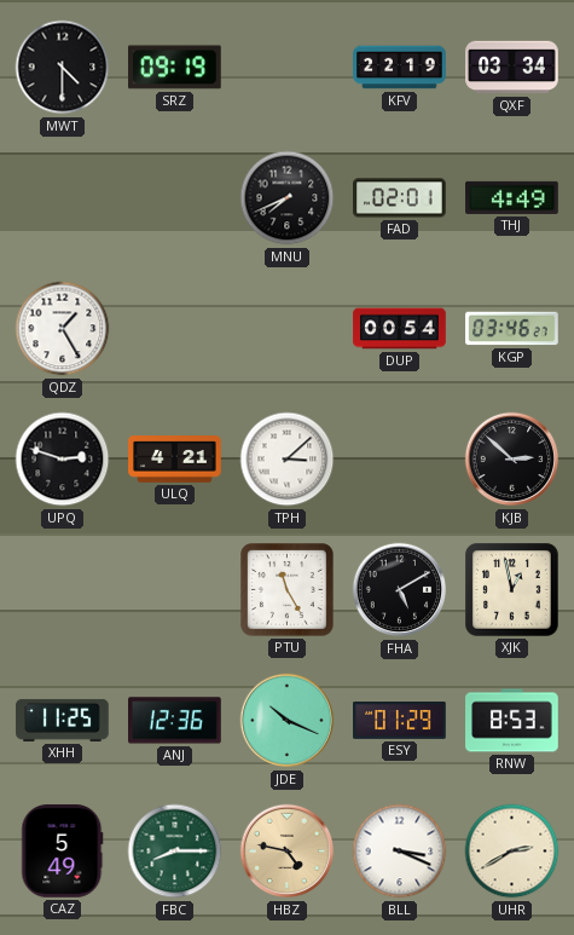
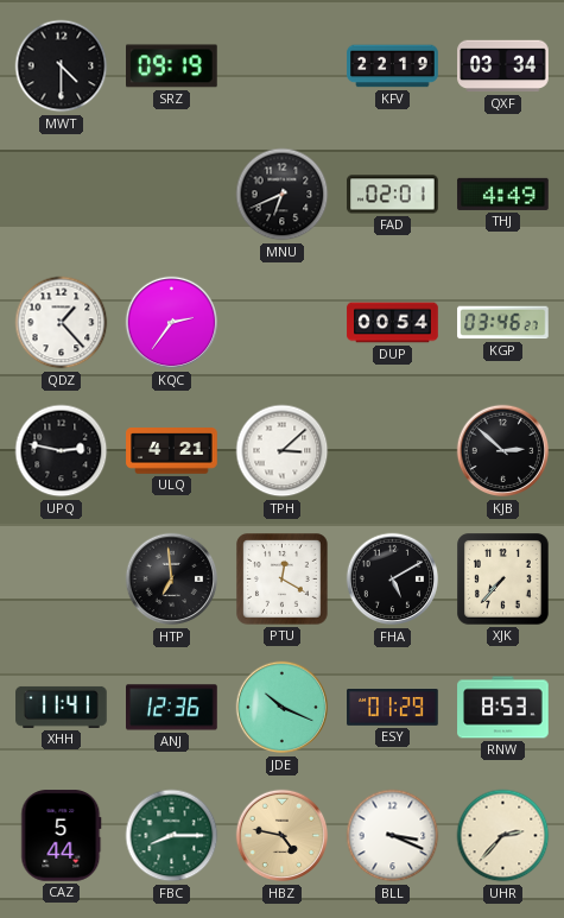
MNU: 7:41 -> 6:41 (283, 195)
QDZ: 1:25 -> 1:23 (62, 323)
KQC: none -> 2:36 (172, 323)
UPQ: 2:48 -> 2:47 (62, 451)
HTP: none -> 6:59 (172, 580)
PTU: 11:25 -> 12:20 (283, 580)
XJK: 12:58 -> 7:37 (503, 580)
XHH: 11:25 -> 11:41 (62, 707)
CAZ: 5:49 -> 5:44 (62, 836)
UHR: 2:40 -> 2:37 (503, 836)
